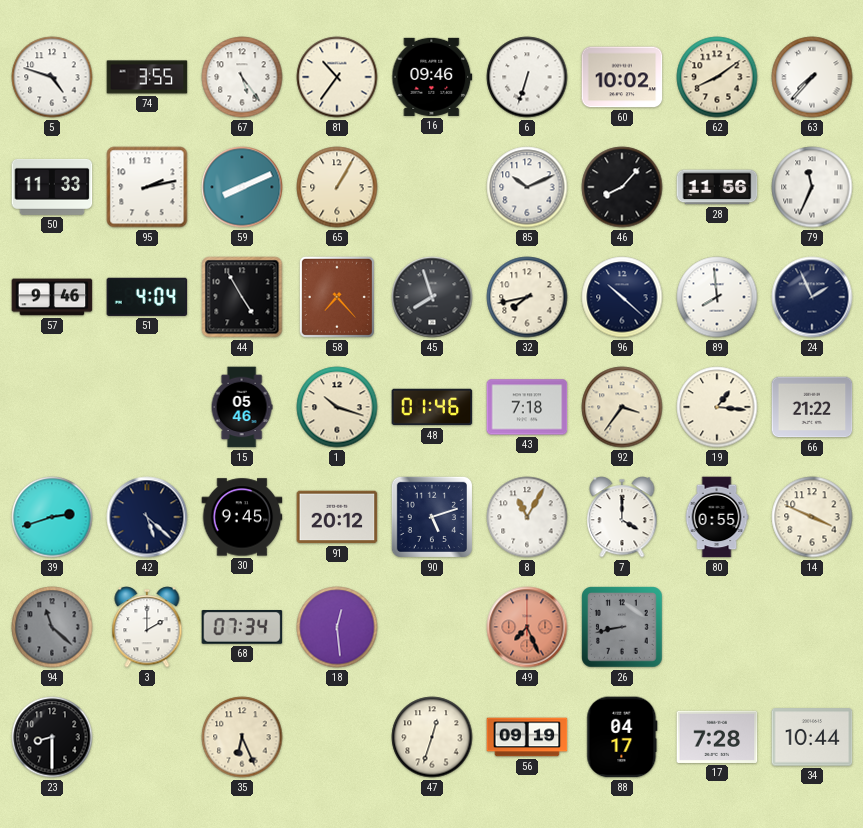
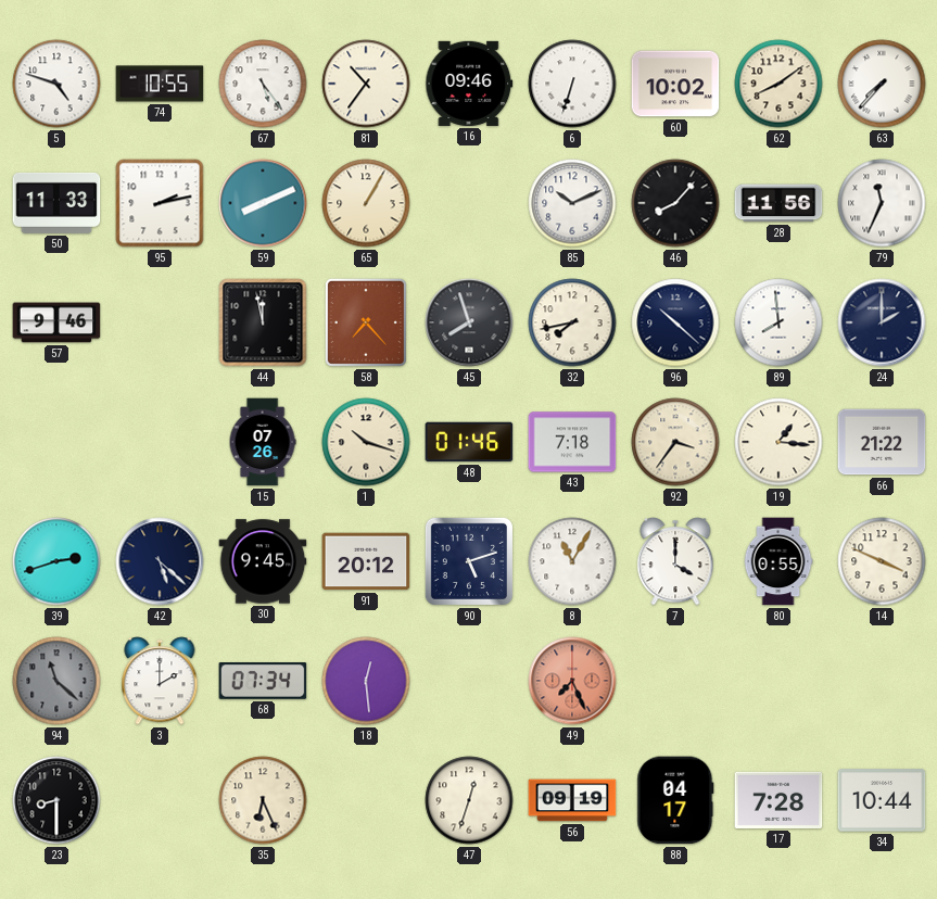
74: 3:55 -> 10:55 (160, 84)
51: 4:04 -> none (147, 297)
44: 4:55 -> 11:58 (263, 322)
24: 1:56 -> 2:00 (882, 322)
15: 05:46 -> 07:26 (263, 442)
26: 8:43 -> none (622, 627)
